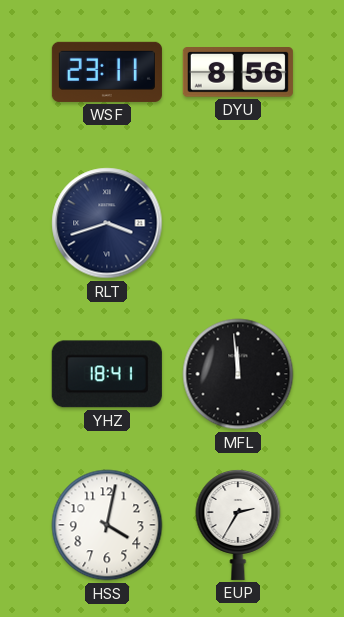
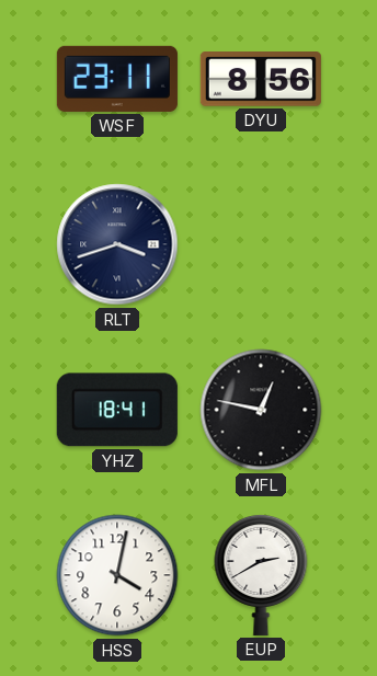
MFL: 11:59 -> 12:47 (261, 410)
EUP: 2:35 -> 2:40 (261, 574)
